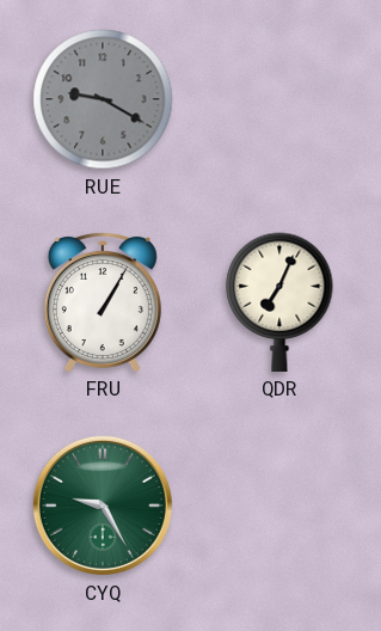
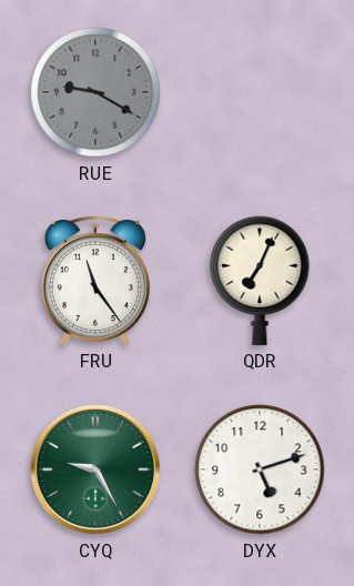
FRU: 1:05 -> 11:24 (95, 280)
DYX: none -> 5:12 (260, 469)
